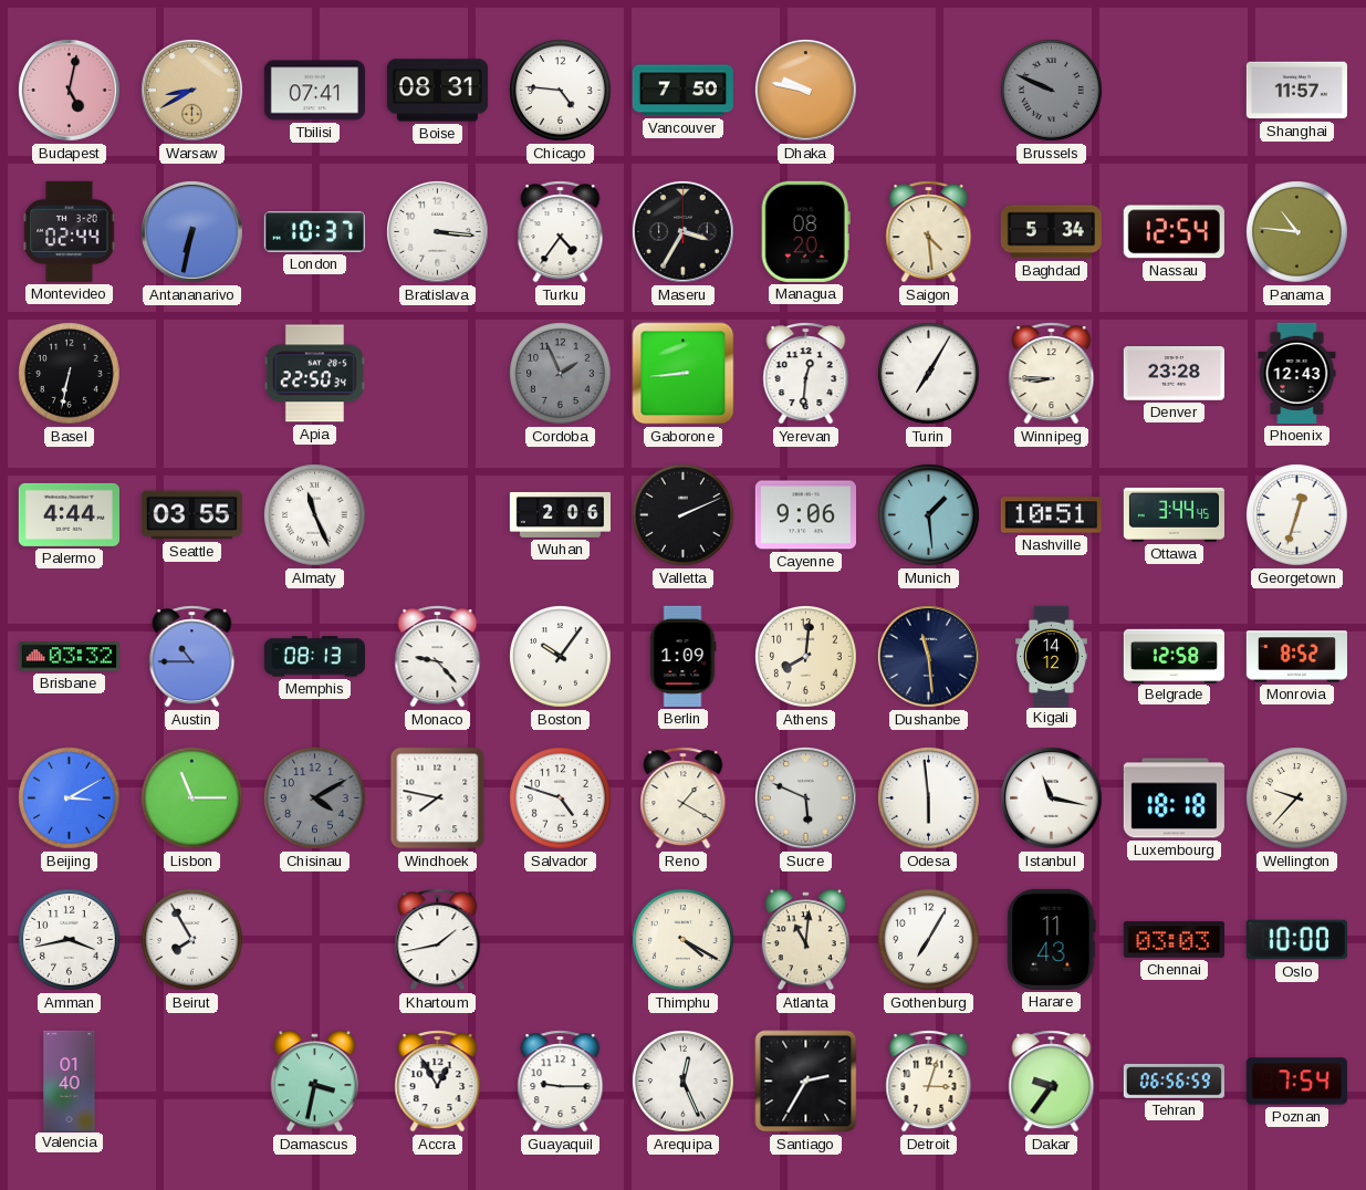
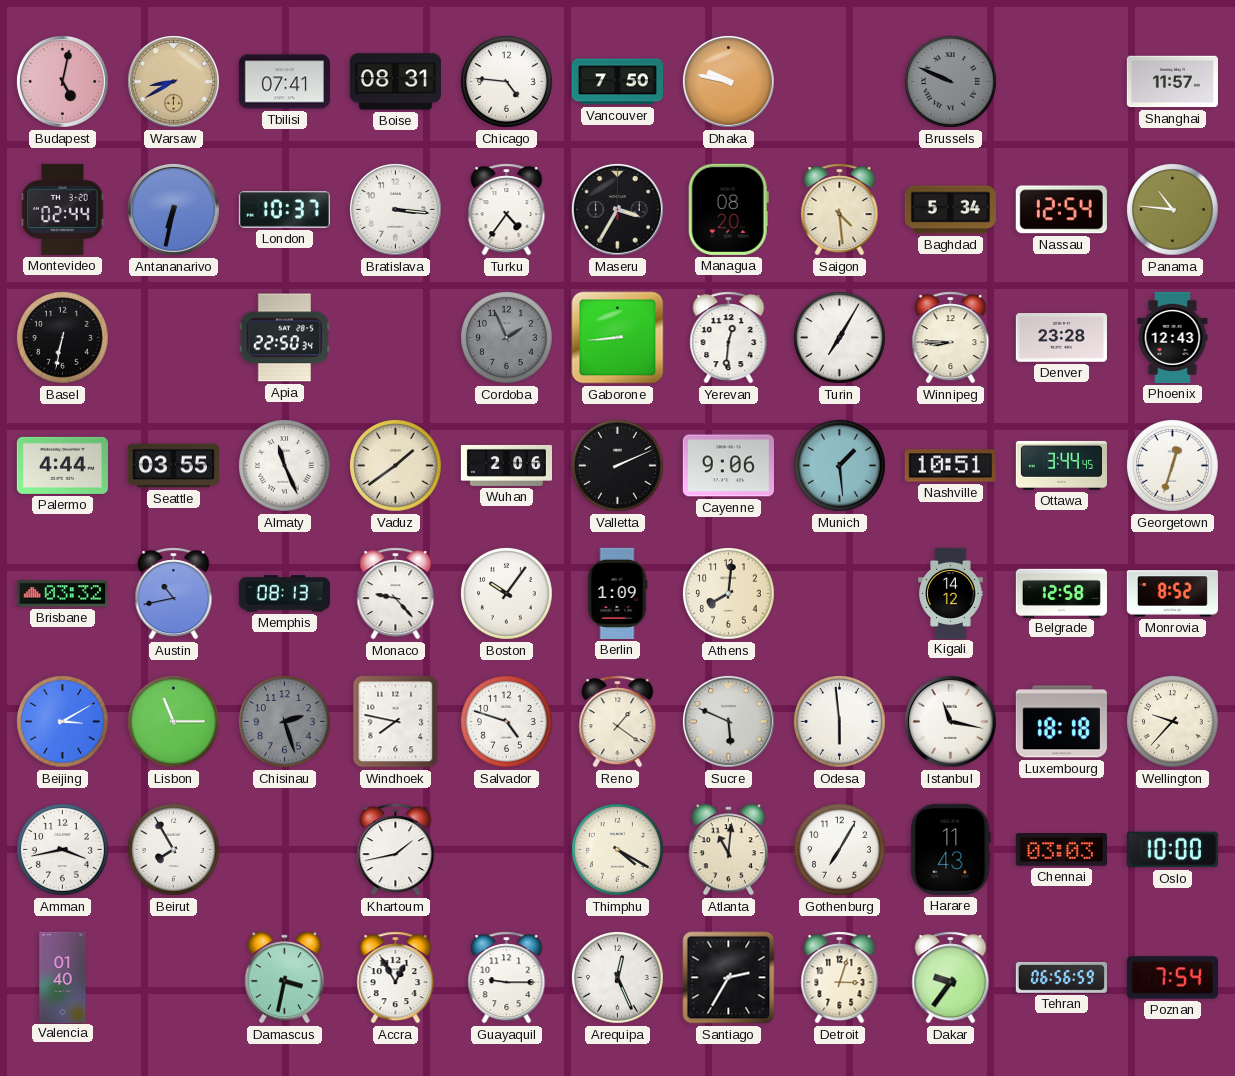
Vaduz: none -> 1:39 (396, 466)
Austin: 10:45 -> 10:43 (174, 594)
Dushanbe: 11:29 -> none (928, 656)
Chisinau: 4:10 -> 2:27 (285, 722)
Reno: 1:20 -> 1:21 (618, 722)
